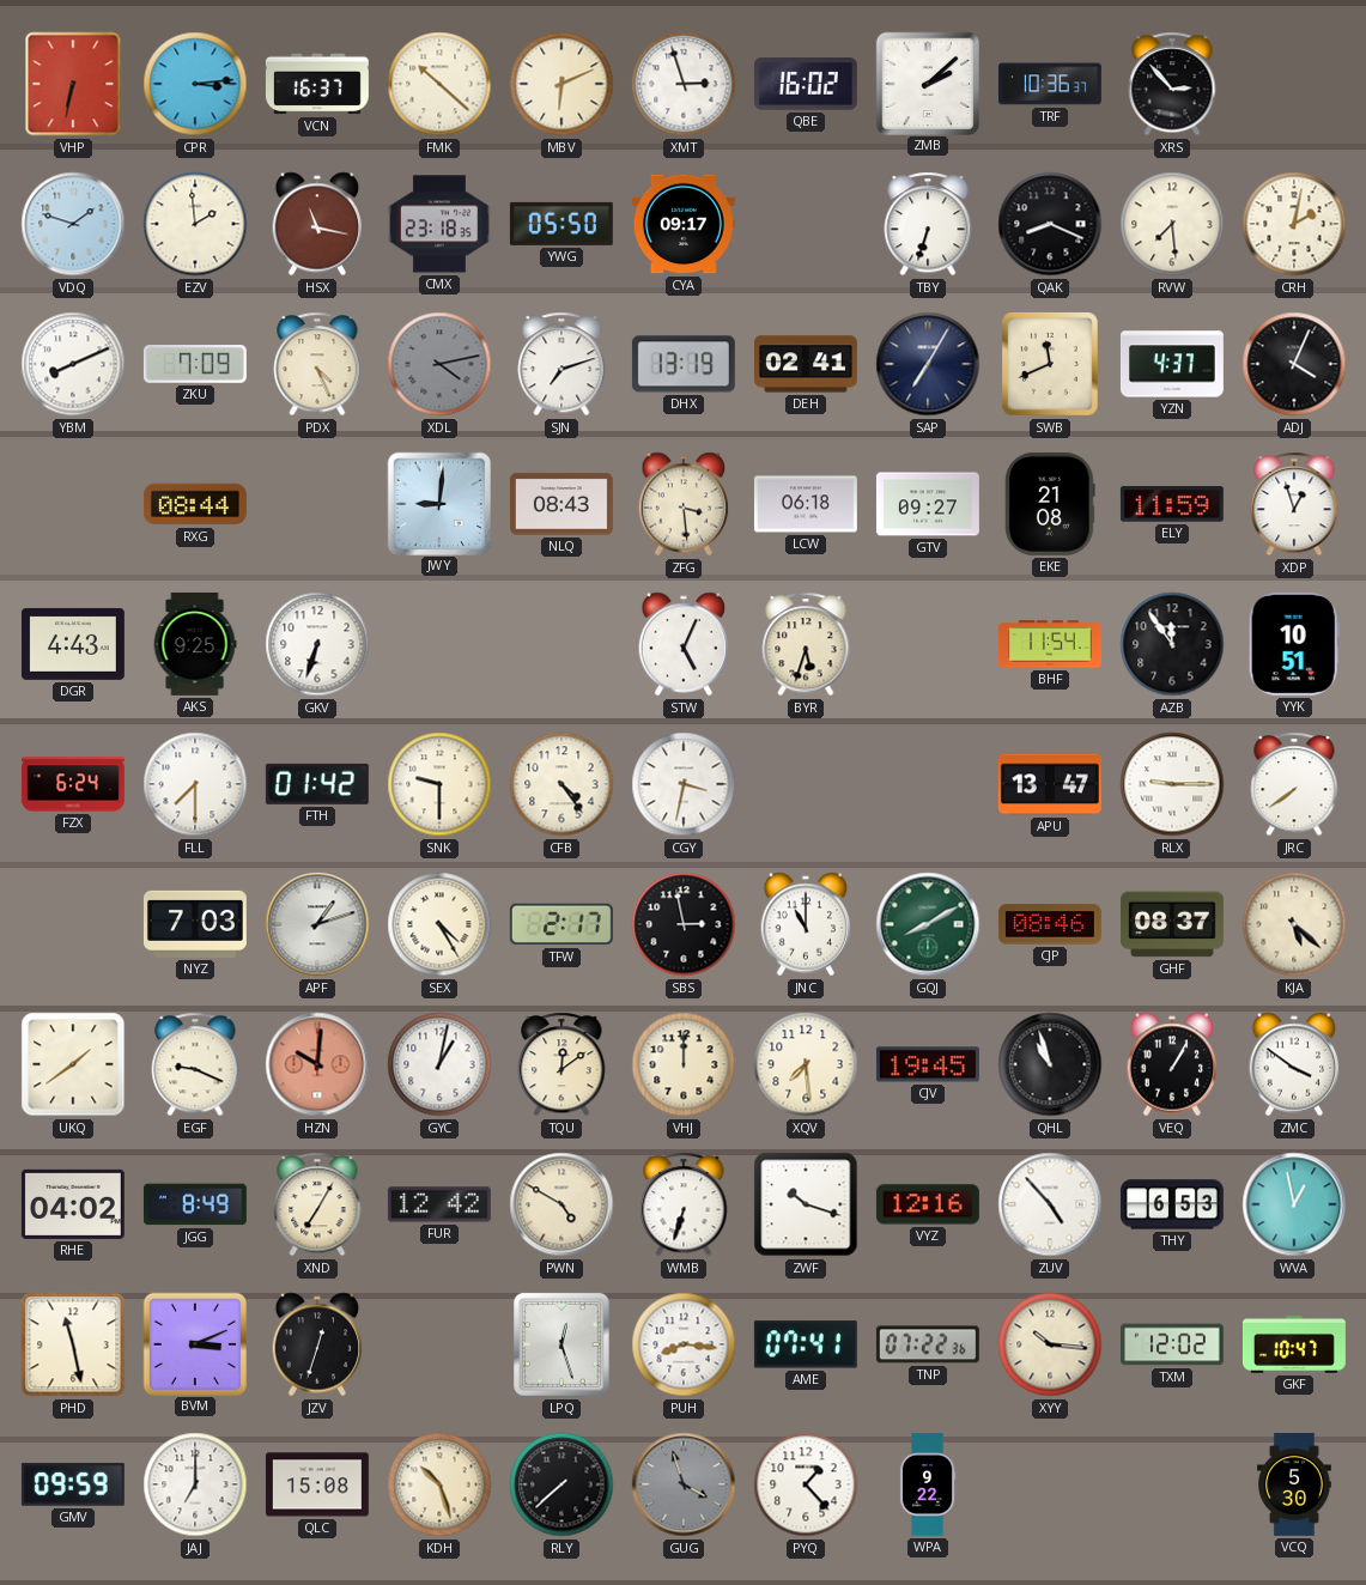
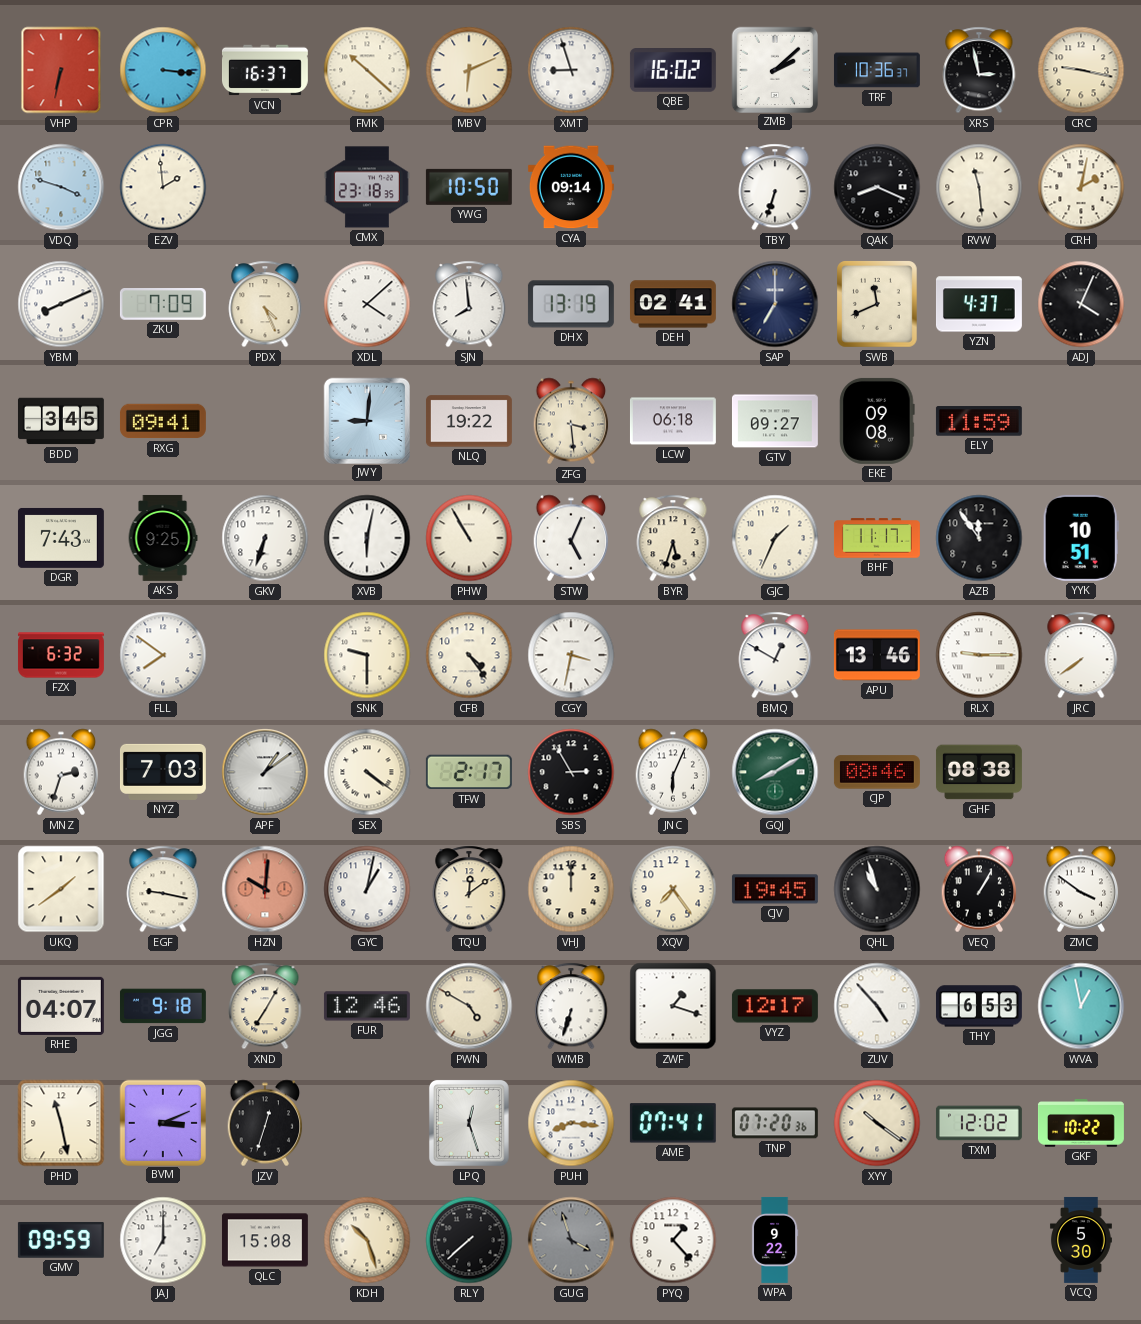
CPR: 3:14 -> 3:16 (163, 70)
XMT: 2:57 -> 8:57 (571, 70)
XRS: 2:53 -> 2:58 (979, 70)
CRC: none -> 9:17 (1081, 70)
VDQ: 1:48 -> 3:48 (61, 187)
HSX: 11:17 -> none (317, 224)
YWG: 05:50 -> 10:50 (469, 187)
CYA: 09:17 -> 09:14 (571, 187)
RVW: 7:29 -> 11:29 (979, 187)
XDL: 4:13 -> 4:08 (367, 304)
XDL dial: grey -> white (367, 304)
SJN: 7:12 -> 7:59 (469, 304)
SAP: 7:05 -> 7:00 (775, 304)
BDD: none -> 3:45 (61, 421)
RXG: 08:44 -> 09:41 (163, 421)
NLQ: 08:43 -> 19:22 (469, 421)
EKE: 21:08 -> 09:08 (877, 421)
XDP: 12:57 -> none (1294, 504)
DGR: 4:43 -> 7:43 (61, 538)
XVB: none -> 6:02 (367, 538)
PHW: none -> 10:55 (469, 538)
GJC: none -> 1:34 (775, 538)
BHF: 11:54 -> 11:17 (877, 538)
FZX: 6:24 -> 6:32 (61, 655)
FLL: 7:30 -> 7:51 (163, 655)
FTH: 01:42 -> none (317, 784)
BMQ: none -> 12:50 (775, 655)
APU: 13:47 -> 13:46 (877, 655)
MNZ: none -> 2:33 (61, 772)
APF: 1:12 -> 1:09 (265, 772)
SEX: 4:25 -> 4:21 (367, 772)
SBS: 2:58 -> 2:55 (571, 772)
JNC: 11:00 -> 6:04 (673, 772)
GHF: 08:37 -> 08:38 (979, 772)
KJA: 5:22 -> none (1294, 924)
EGF: 9:19 -> 9:17 (163, 889)
XQV: 7:29 -> 7:24 (673, 889)
RHE: 04:02 -> 04:07 (61, 1006)
JGG: 8:49 -> 9:18 (163, 1006)
FUR: 12:42 -> 12:46 (367, 1006)
ZWF: 10:18 -> 1:18 (673, 1006)
VYZ: 12:16 -> 12:17 (775, 1006)
TNP: 07:22 -> 07:20 (775, 1123)
XYY: 10:16 -> 10:21 (877, 1123)
GKF: 10:47 -> 10:22 (1081, 1123)
